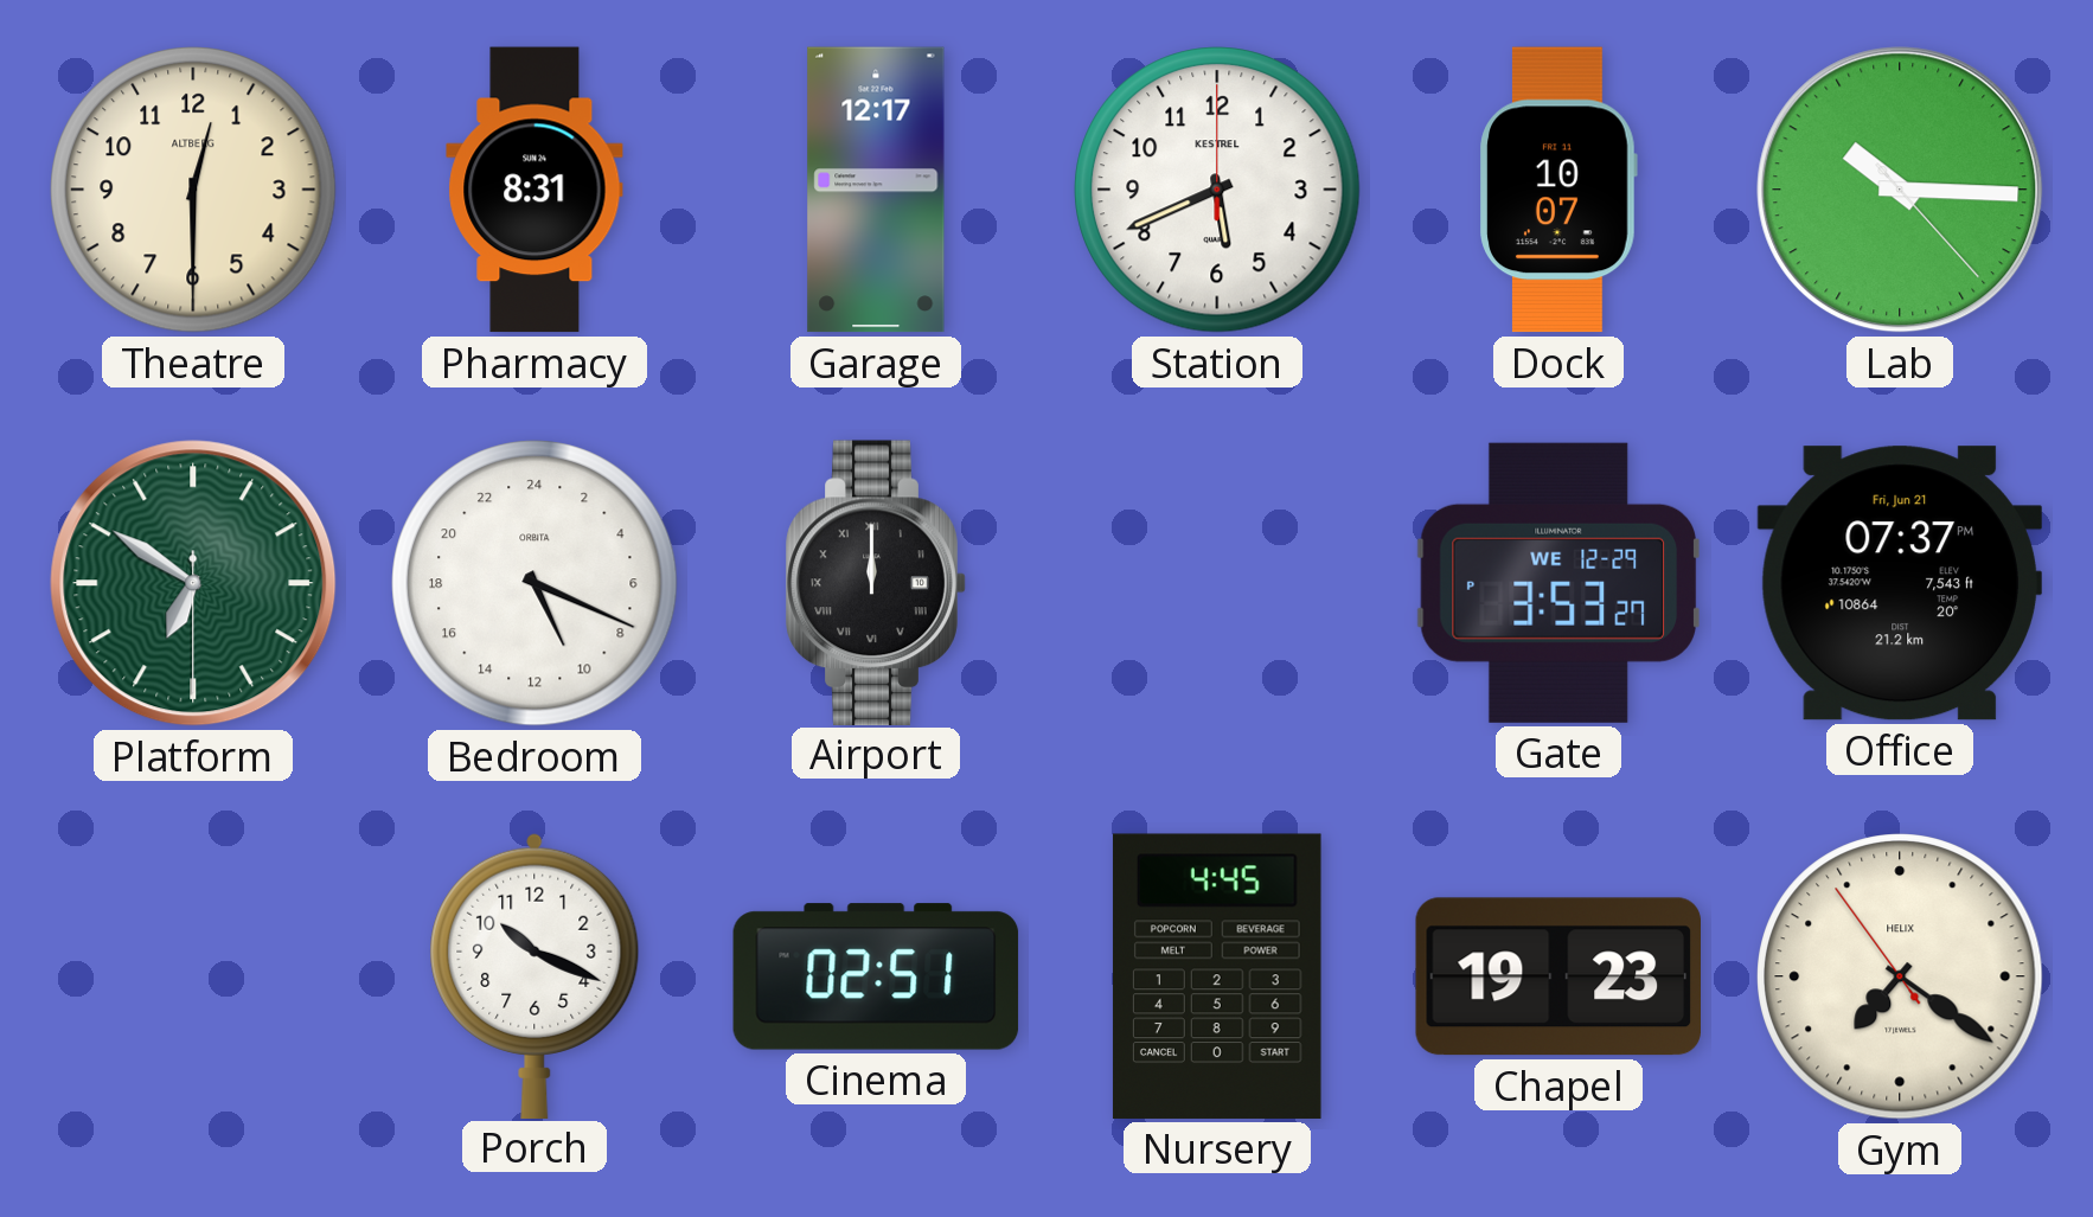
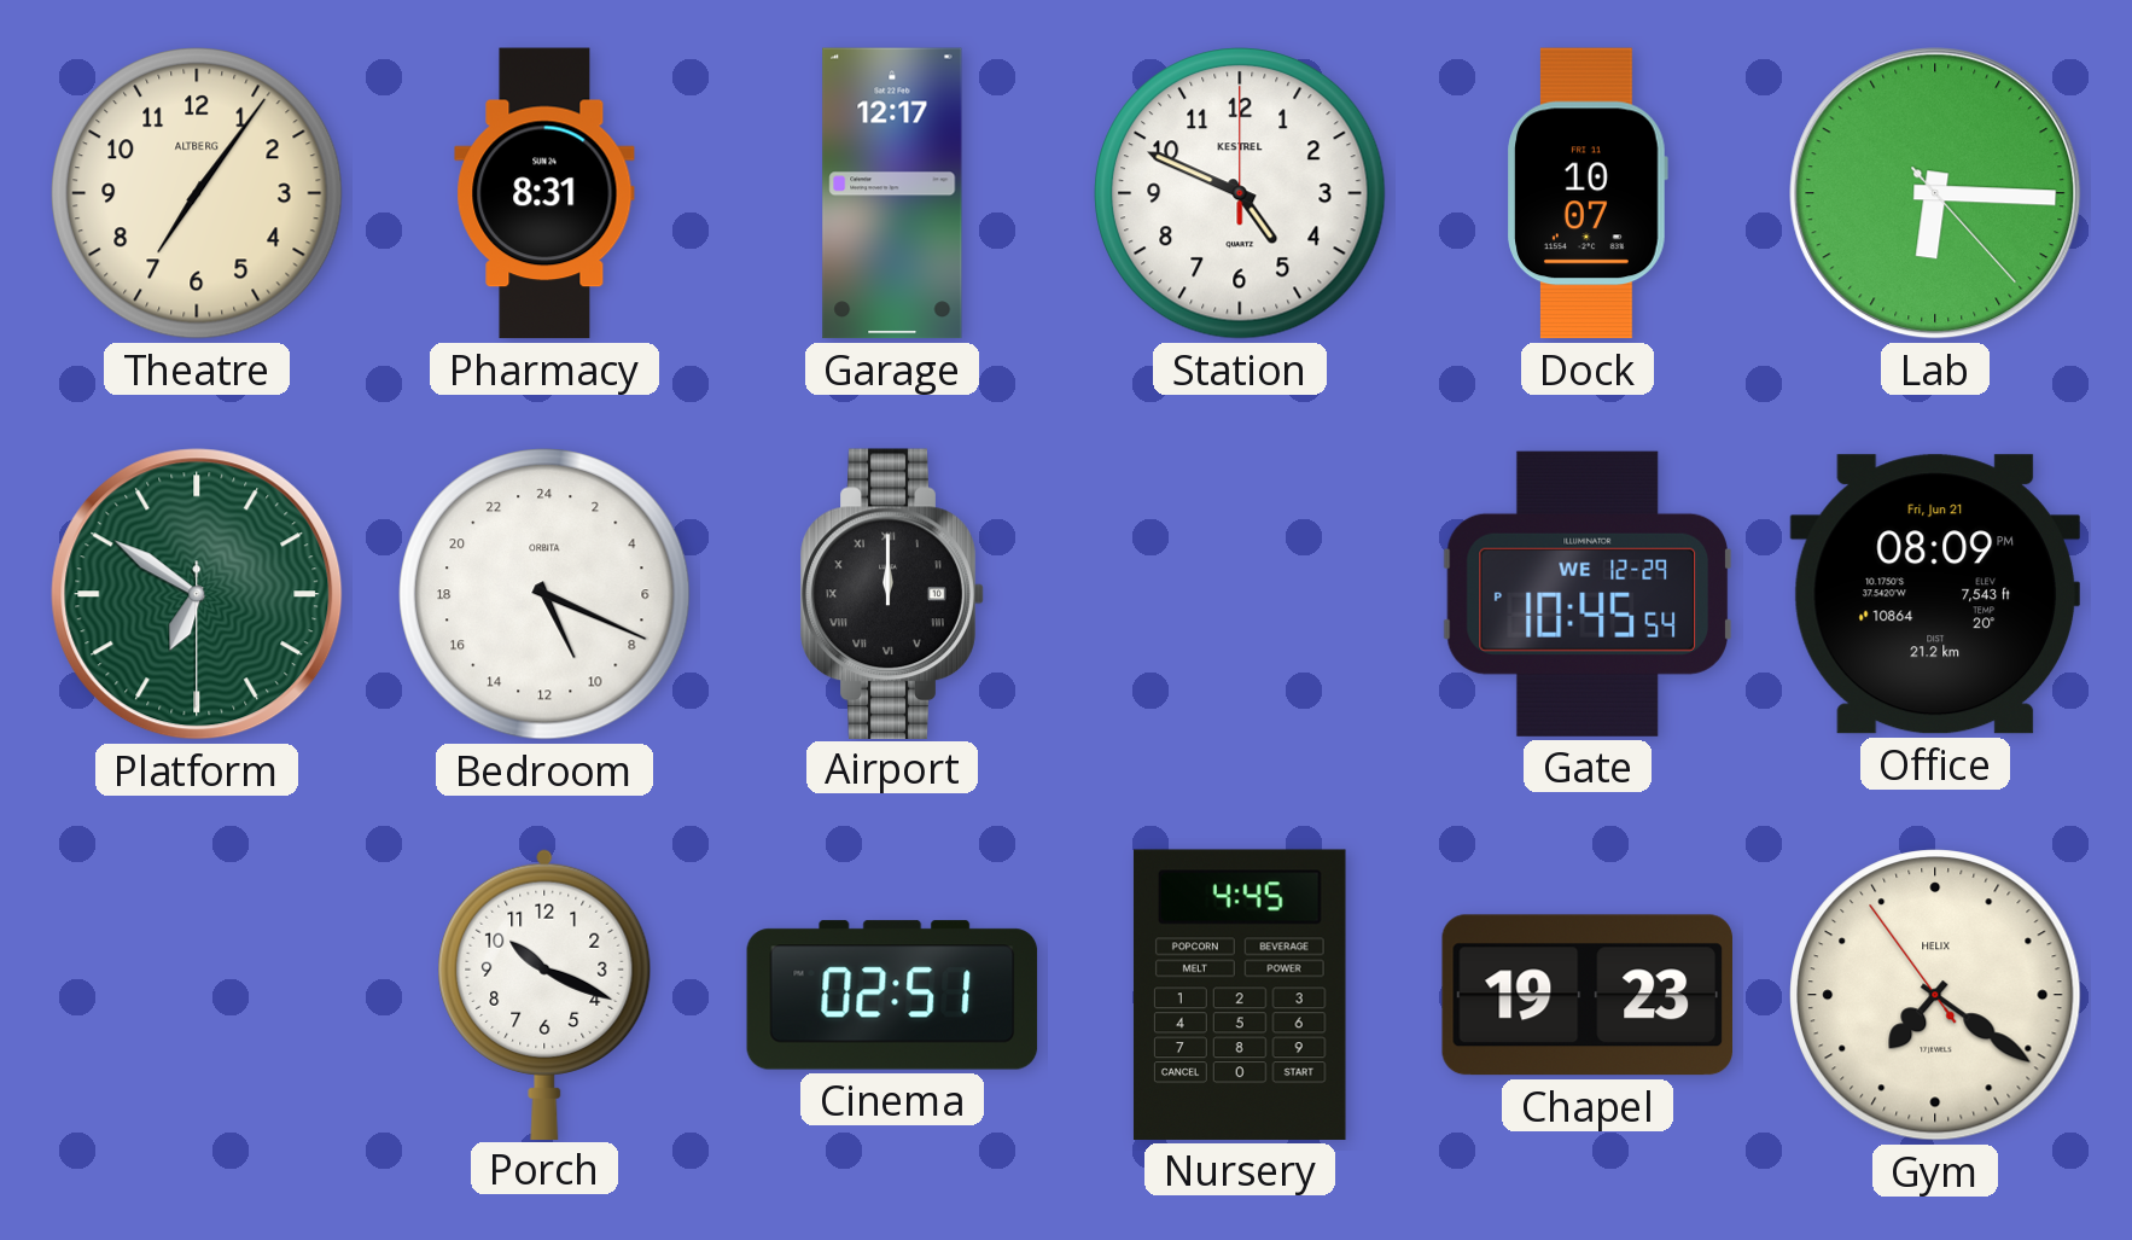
Theatre: 12:30 -> 7:06 (197, 193)
Station: 5:41 -> 4:49 (1240, 193)
Lab: 10:15 -> 6:15 (1935, 193)
Gate: 3:53 -> 10:45 (1588, 594)
Office: 07:37 -> 08:09 (1935, 594)
